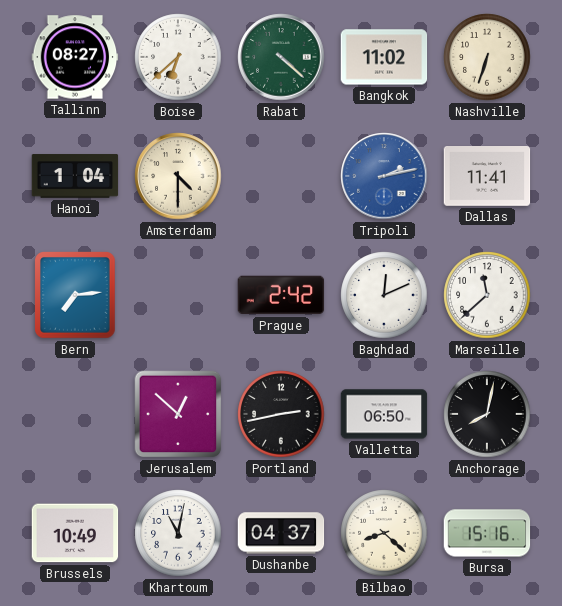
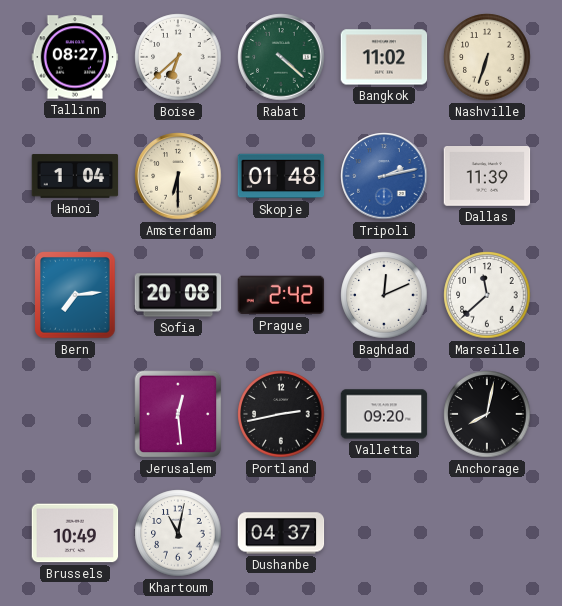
Amsterdam: 4:30 -> 6:30 (178, 176)
Skopje: none -> 01:48 (281, 176)
Dallas: 11:41 -> 11:39 (487, 177)
Sofia: none -> 20:08 (178, 295)
Jerusalem: 12:52 -> 12:29 (178, 414)
Valletta: 06:50 -> 09:20 (384, 414)
Bilbao: 8:22 -> none (384, 533)
Bursa: 15:16 -> none (487, 533)
